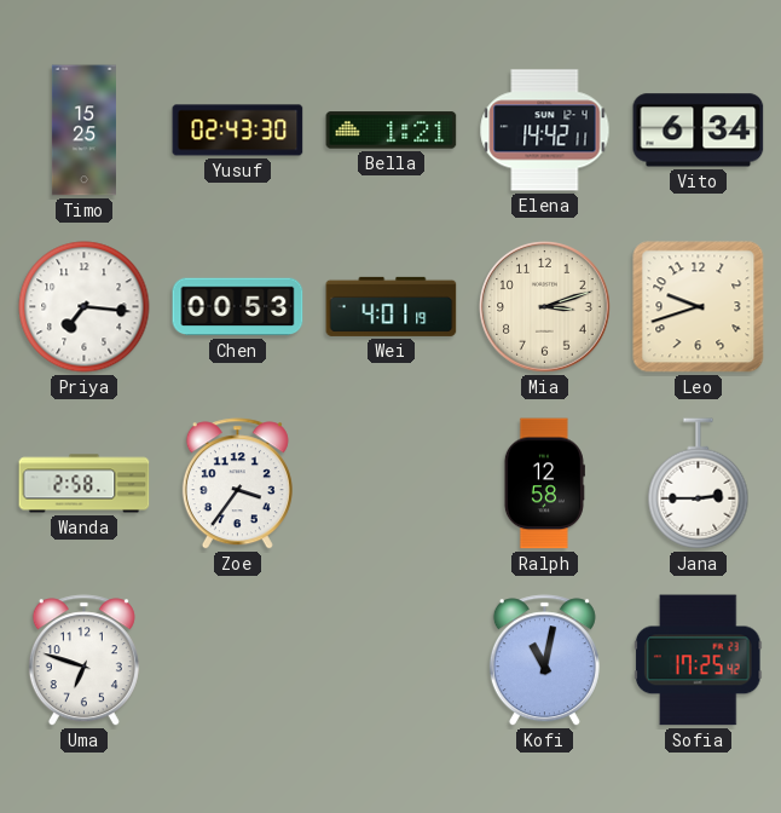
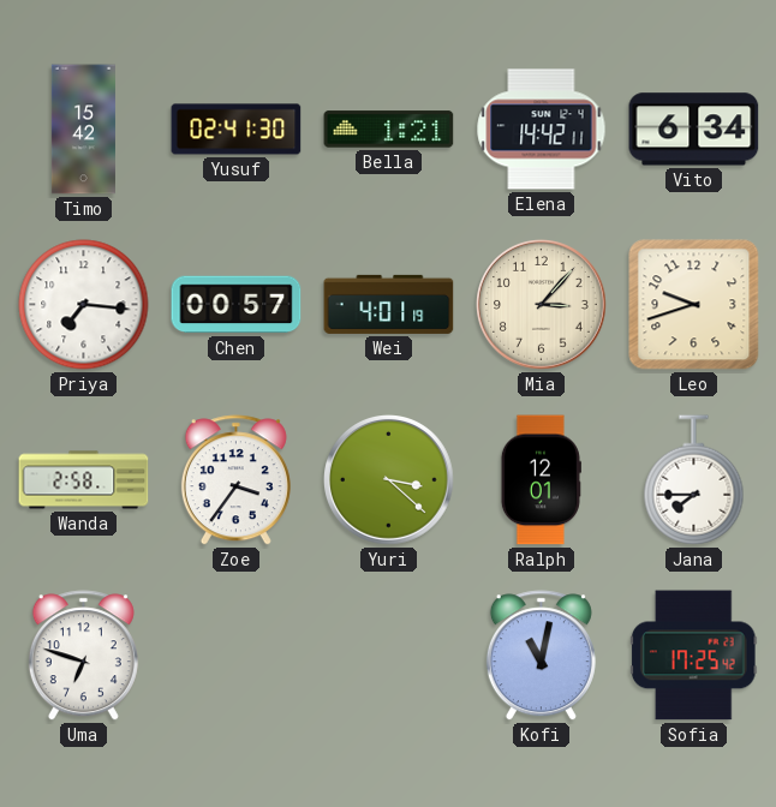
Timo: 15:25 -> 15:42 (83, 130)
Yusuf: 02:43 -> 02:41 (237, 130)
Chen: 00:53 -> 00:57 (237, 305)
Mia: 3:12 -> 3:07 (542, 305)
Yuri: none -> 3:22 (389, 480)
Ralph: 12:58 -> 12:01 (541, 480)
Jana: 2:45 -> 7:45 (694, 480)
